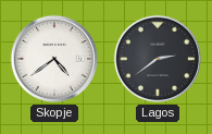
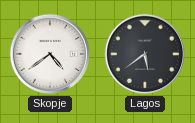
Lagos: 2:39 -> 5:39 (145, 54)
